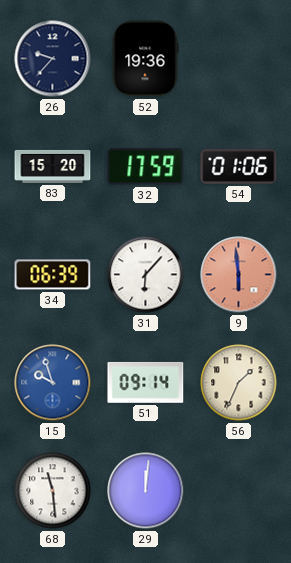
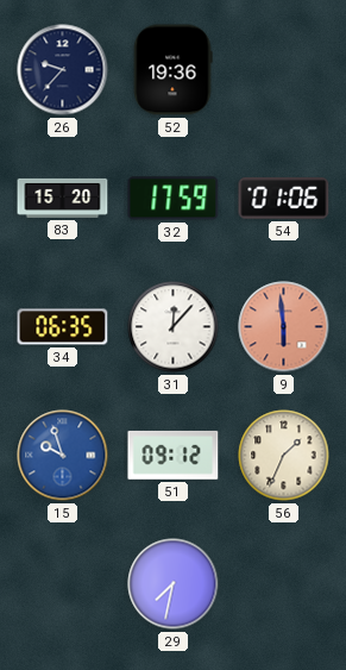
34: 06:39 -> 06:35 (63, 327)
31: 6:07 -> 12:07 (174, 327)
51: 09:14 -> 09:12 (174, 455)
68: 11:29 -> none (53, 491)
29: 12:01 -> 7:32 (174, 584)
